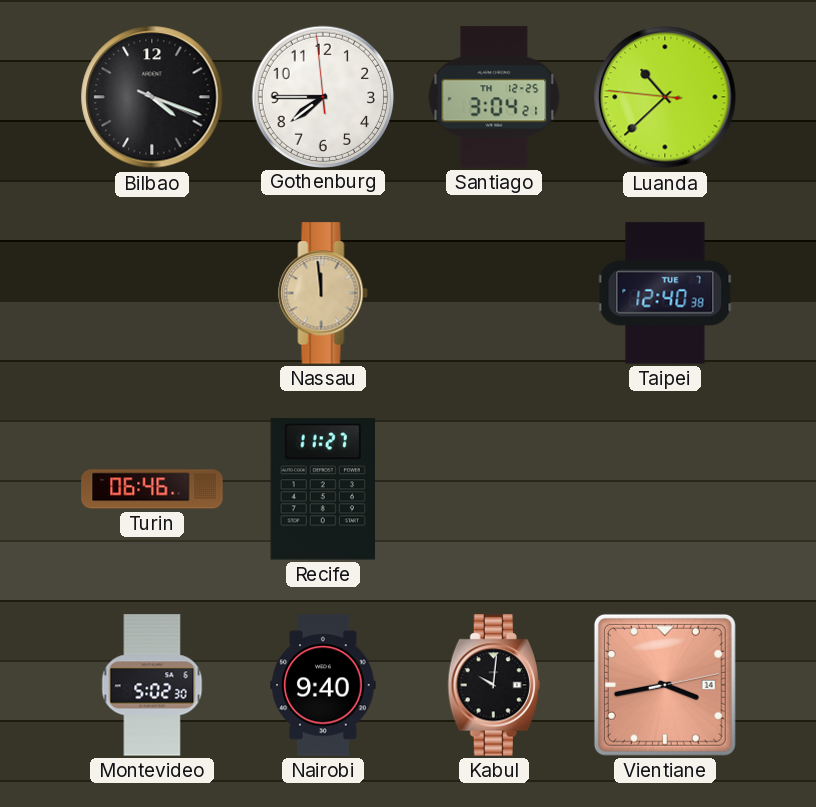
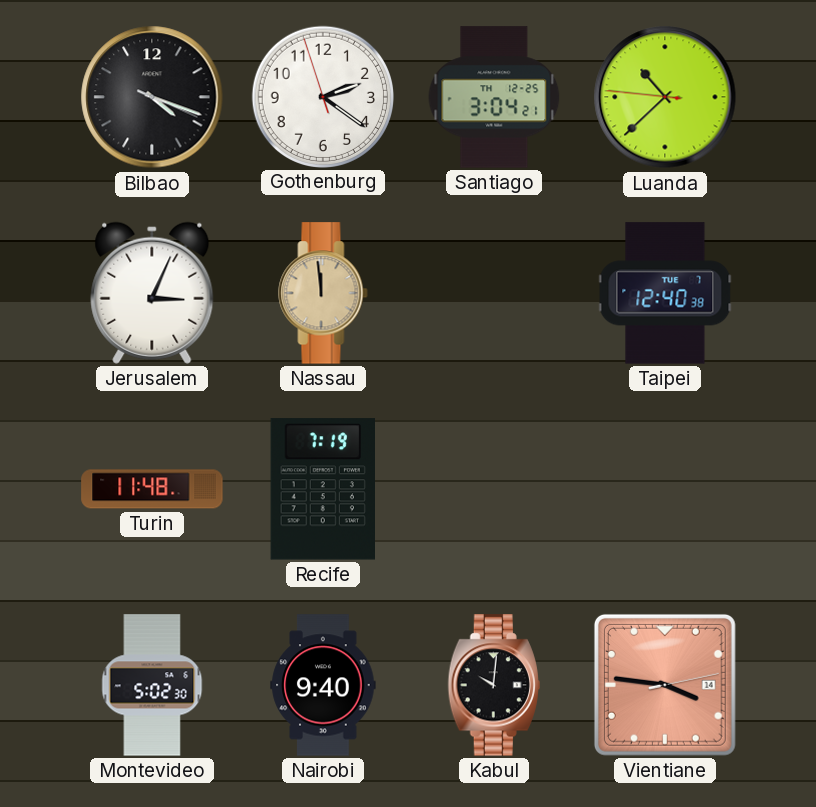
Gothenburg: 7:44 -> 2:20 (322, 96)
Jerusalem: none -> 3:04 (152, 293)
Turin: 06:46 -> 11:48 (152, 489)
Recife: 11:27 -> 7:19 (322, 489)
Vientiane: 3:43 -> 3:46 (665, 685)
